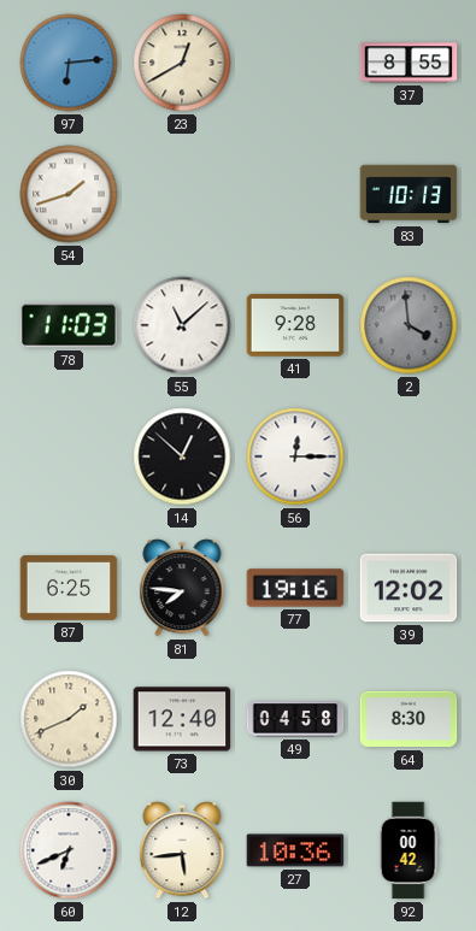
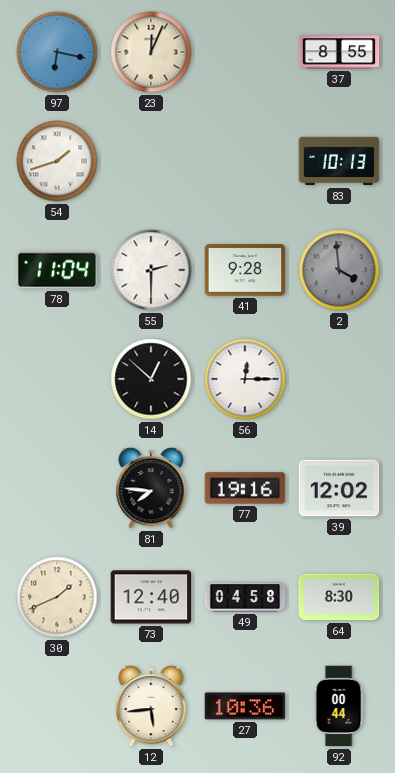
97: 6:14 -> 6:17 (57, 52)
23: 12:40 -> 12:04 (151, 52)
78: 11:03 -> 11:04 (57, 270)
55: 11:08 -> 2:30 (151, 270)
87: 6:25 -> none (69, 589)
60: 6:41 -> none (69, 850)
92: 00:42 -> 00:44 (339, 706)
